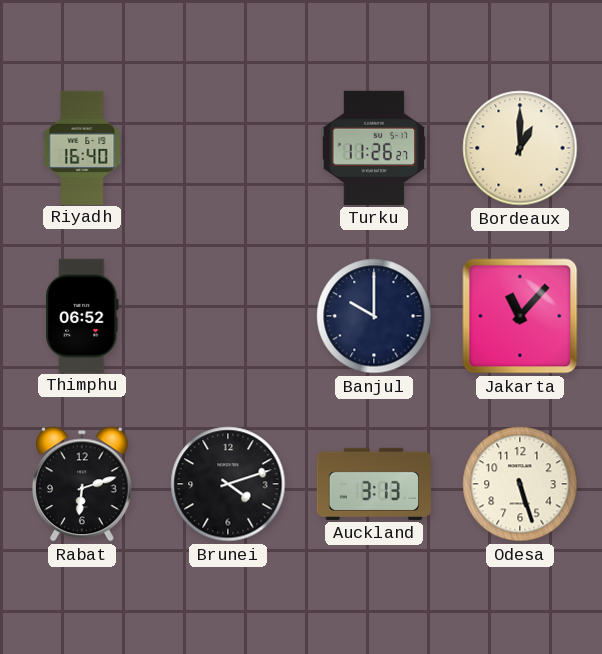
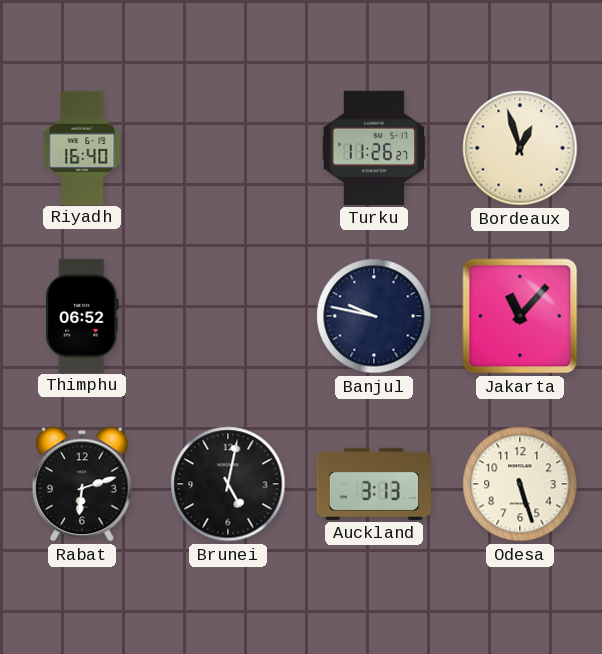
Bordeaux: 1:00 -> 12:57 (520, 148)
Banjul: 10:00 -> 9:47 (374, 316)
Brunei: 4:12 -> 5:02 (228, 484)
